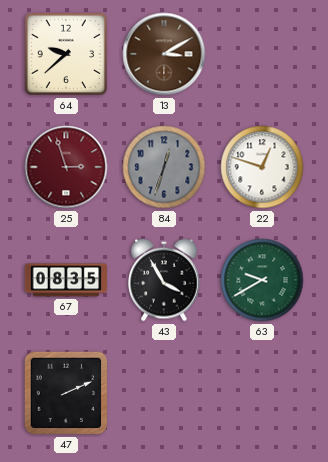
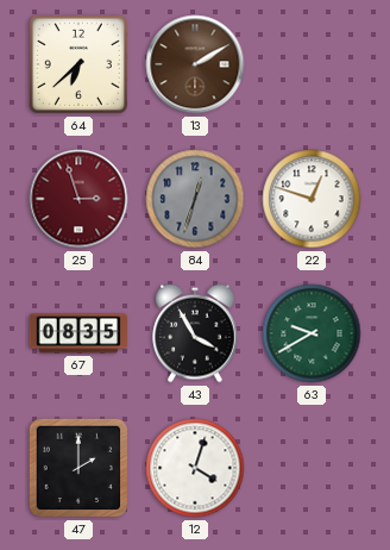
64: 9:38 -> 6:38 (78, 64)
13: 3:10 -> 2:10 (195, 64)
47: 2:11 -> 2:00 (78, 468)
12: none -> 4:03 (195, 468)
